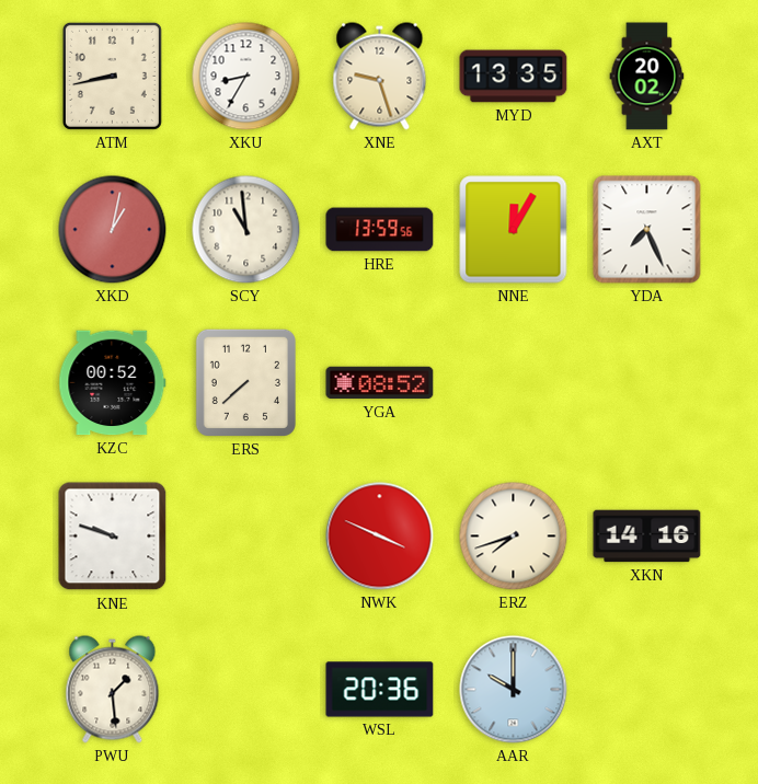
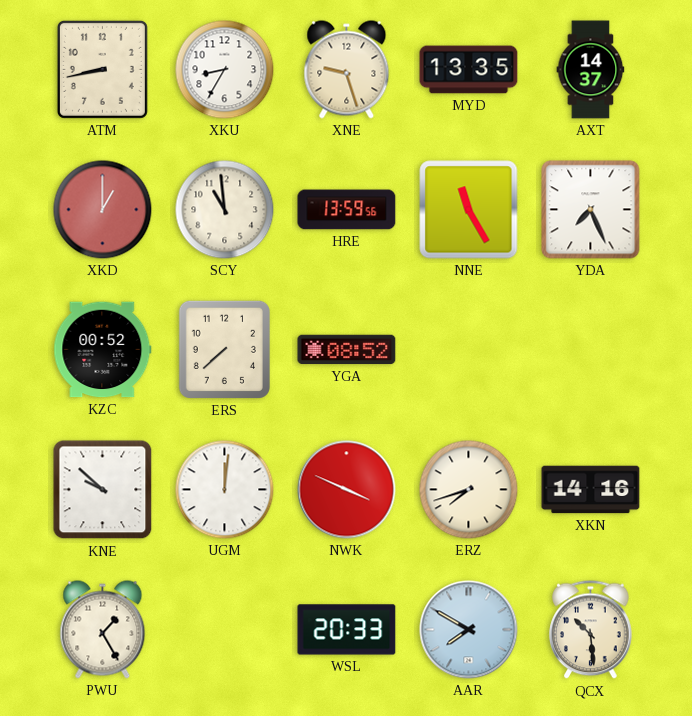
AXT: 20:02 -> 14:37 (591, 70)
XKD: 1:02 -> 1:00 (103, 210)
NNE: 12:05 -> 11:25 (469, 210)
KNE: 9:48 -> 9:52 (103, 490)
UGM: none -> 12:01 (225, 490)
PWU: 1:29 -> 1:25 (103, 630)
WSL: 20:36 -> 20:33 (347, 630)
AAR: 10:00 -> 7:50 (469, 630)
QCX: none -> 10:29 (591, 630)
